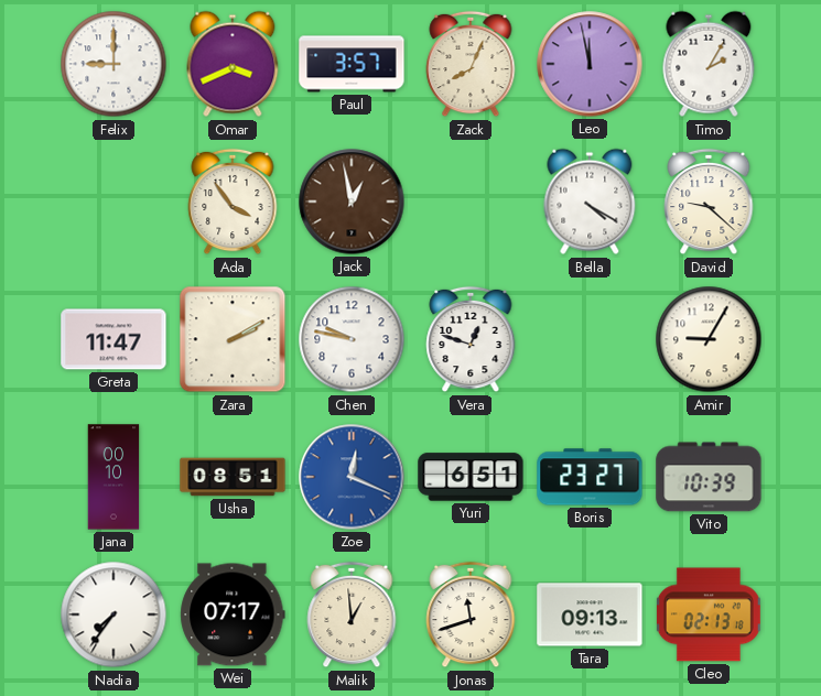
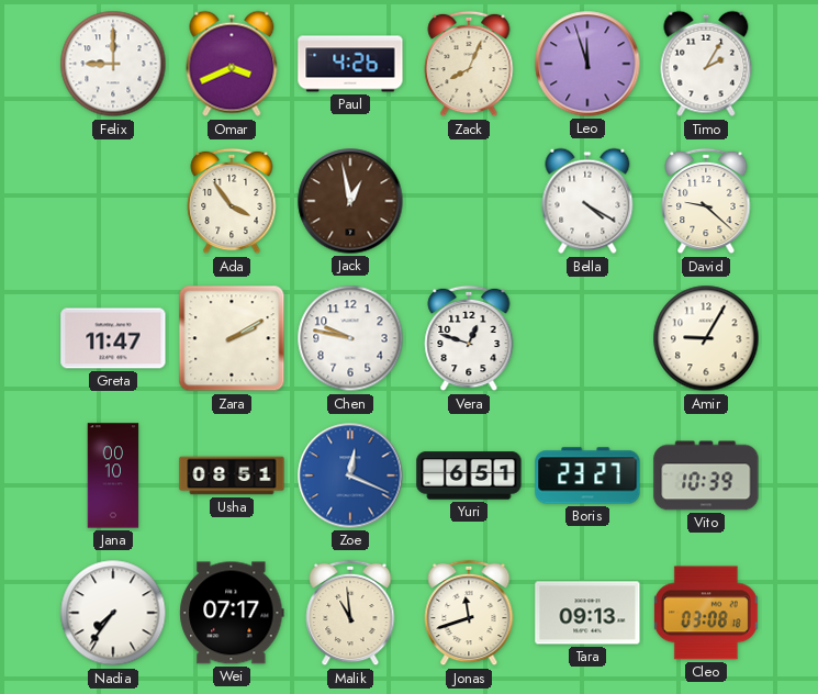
Paul: 3:57 -> 4:26 (350, 64)
Leo: 11:58 -> 11:57 (587, 64)
Malik: 12:59 -> 10:59 (350, 613)
Cleo: 02:13 -> 03:08 (706, 613)
